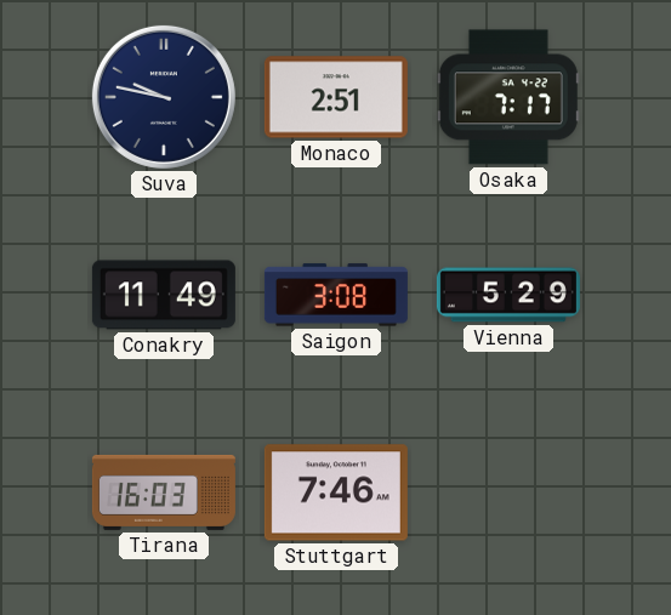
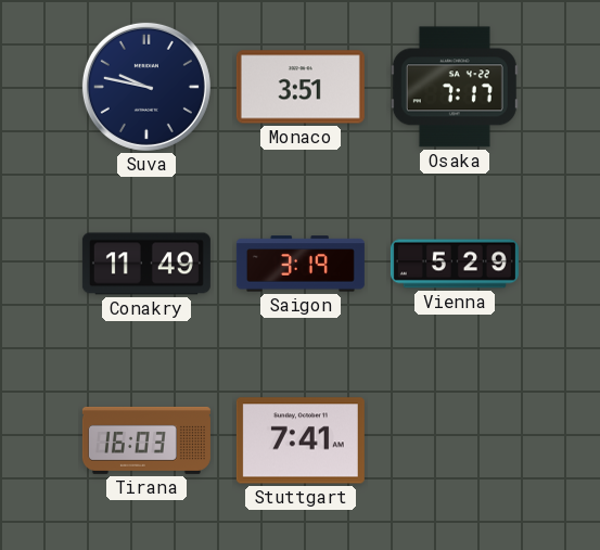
Monaco: 2:51 -> 3:51 (301, 87)
Saigon: 3:08 -> 3:19 (301, 264)
Stuttgart: 7:46 -> 7:41 (301, 440)
